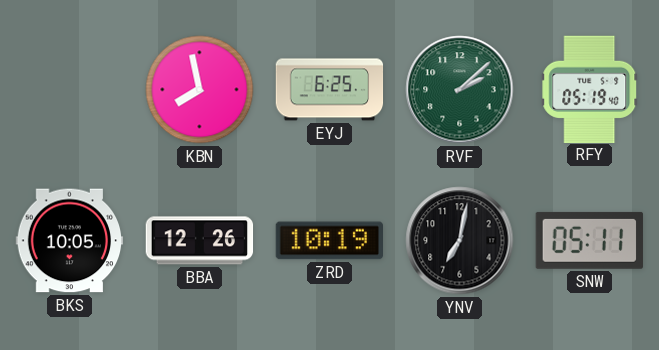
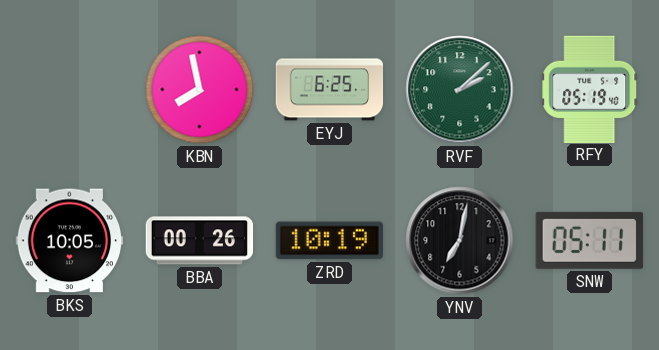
BBA: 12:26 -> 00:26 (200, 241)
